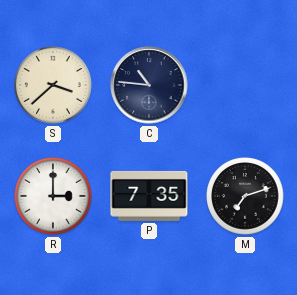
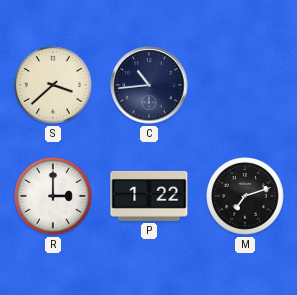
C: 10:46 -> 10:44 (149, 85)
P: 7:35 -> 1:22 (149, 196)
